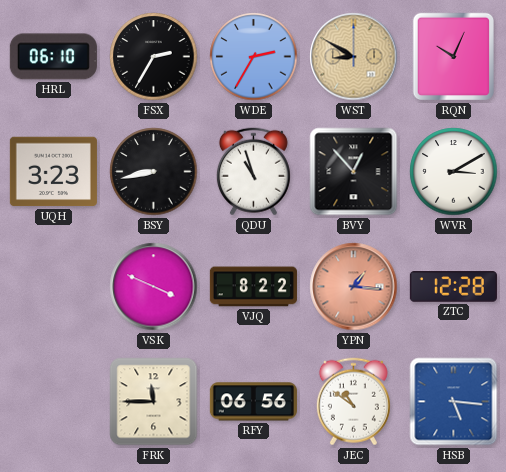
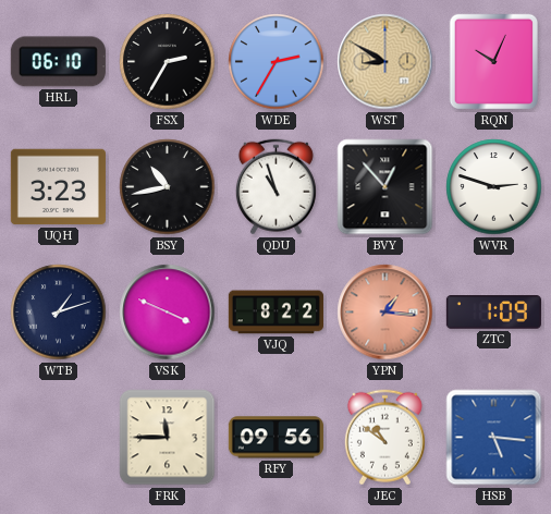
BSY: 8:43 -> 10:43 (168, 187)
WVR: 3:10 -> 2:48 (494, 187)
WTB: none -> 1:12 (59, 313)
ZTC: 12:28 -> 1:09 (493, 313)
RFY: 06:56 -> 09:56 (275, 438)
